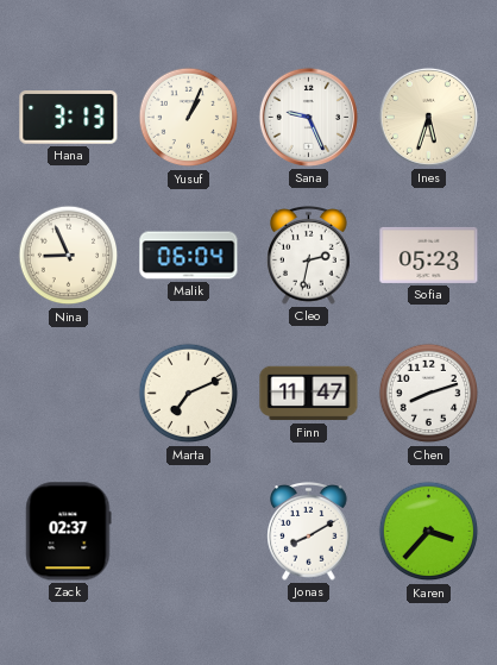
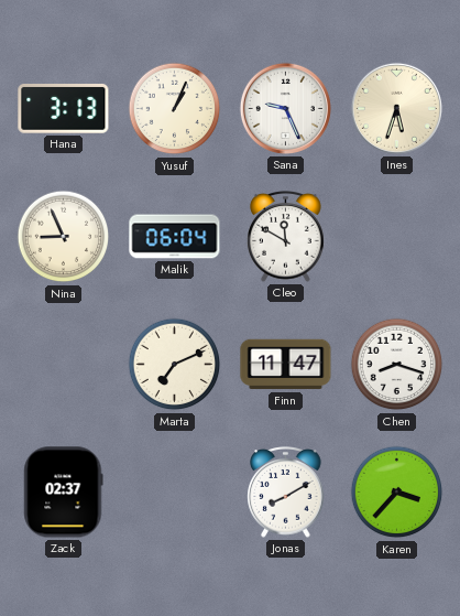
Cleo: 2:32 -> 11:50 (286, 237)
Sofia: 05:23 -> none (429, 255)
Chen: 8:12 -> 8:18 (397, 365)
